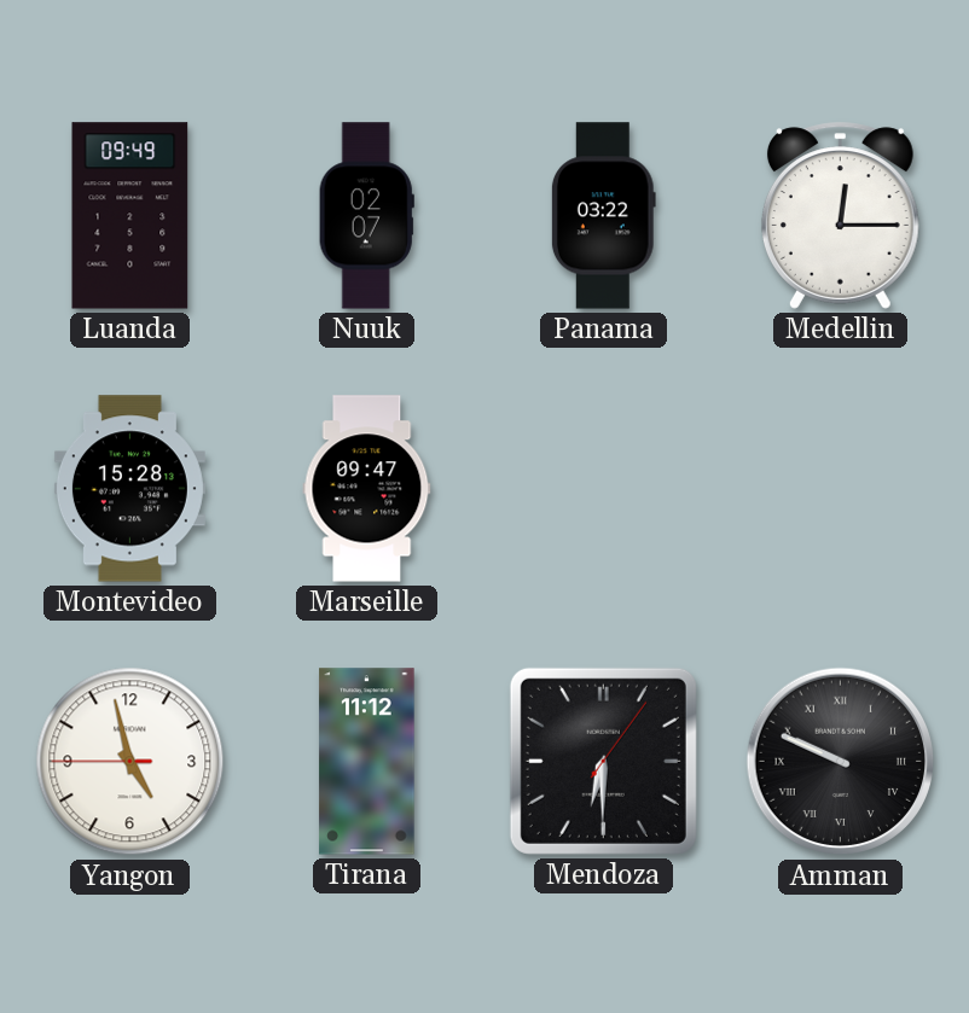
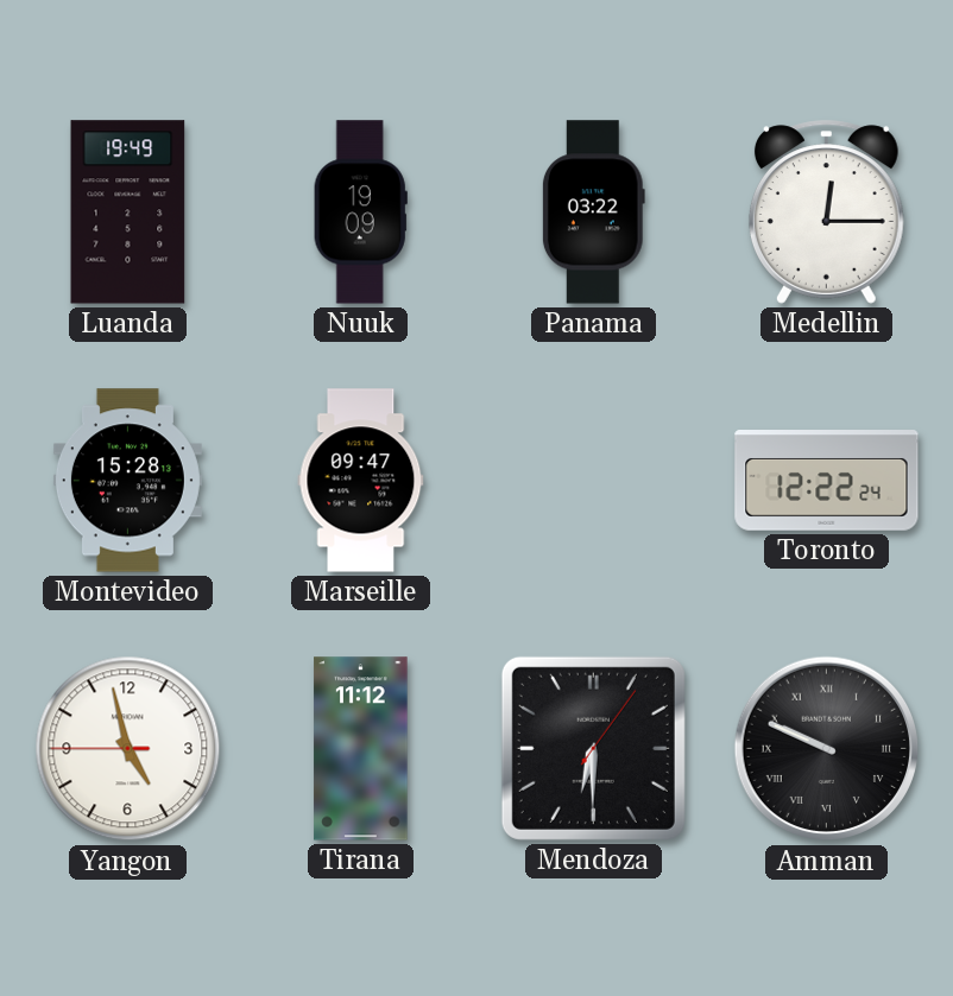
Luanda: 09:49 -> 19:49 (128, 212)
Nuuk: 02:07 -> 19:09 (360, 212)
Toronto: none -> 12:22 (827, 481)
